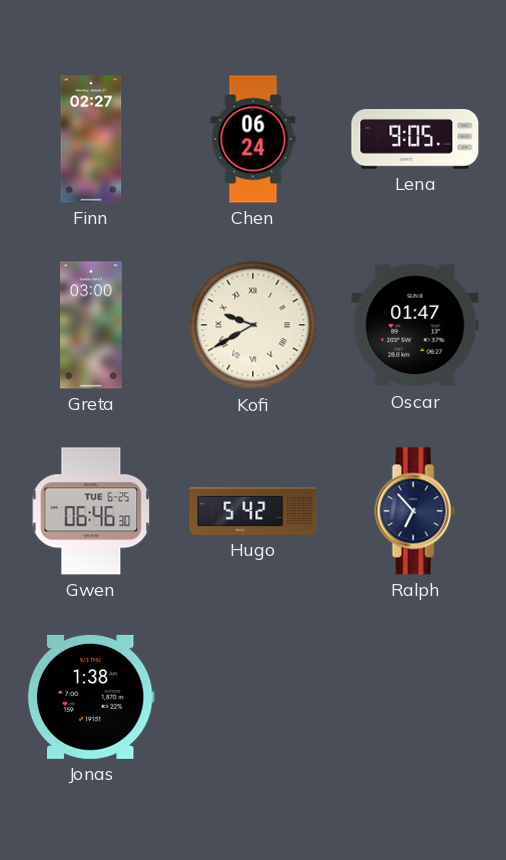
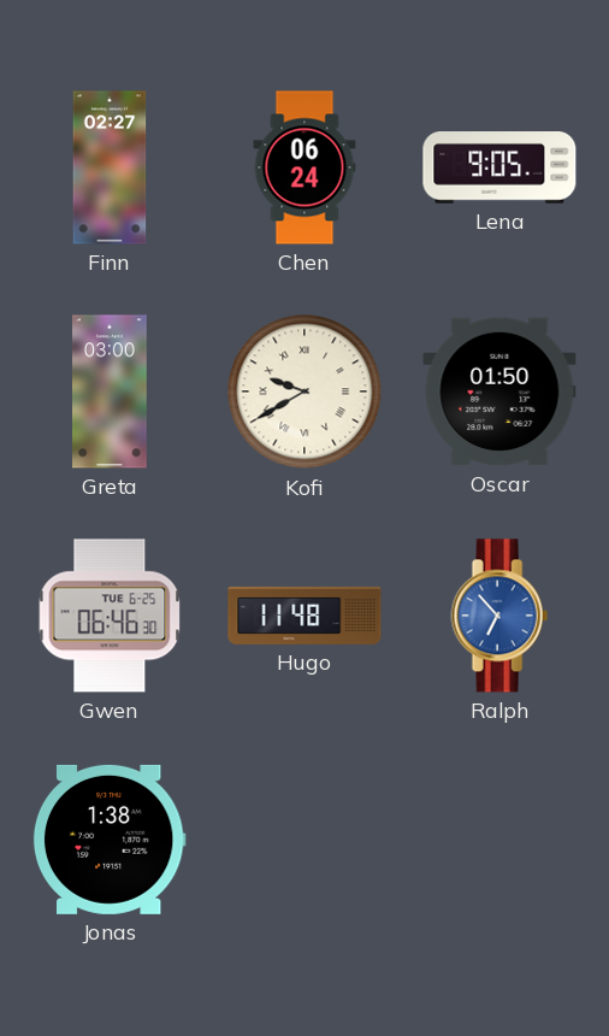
Oscar: 01:47 -> 01:50 (499, 392)
Hugo: 5:42 -> 11:48 (304, 616)
Ralph dial: navy -> blue (499, 616)
